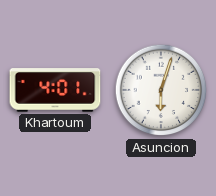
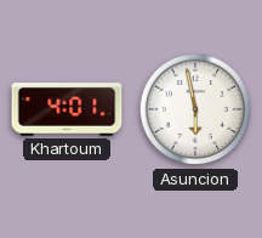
Asuncion: 6:03 -> 5:58 (195, 109)
